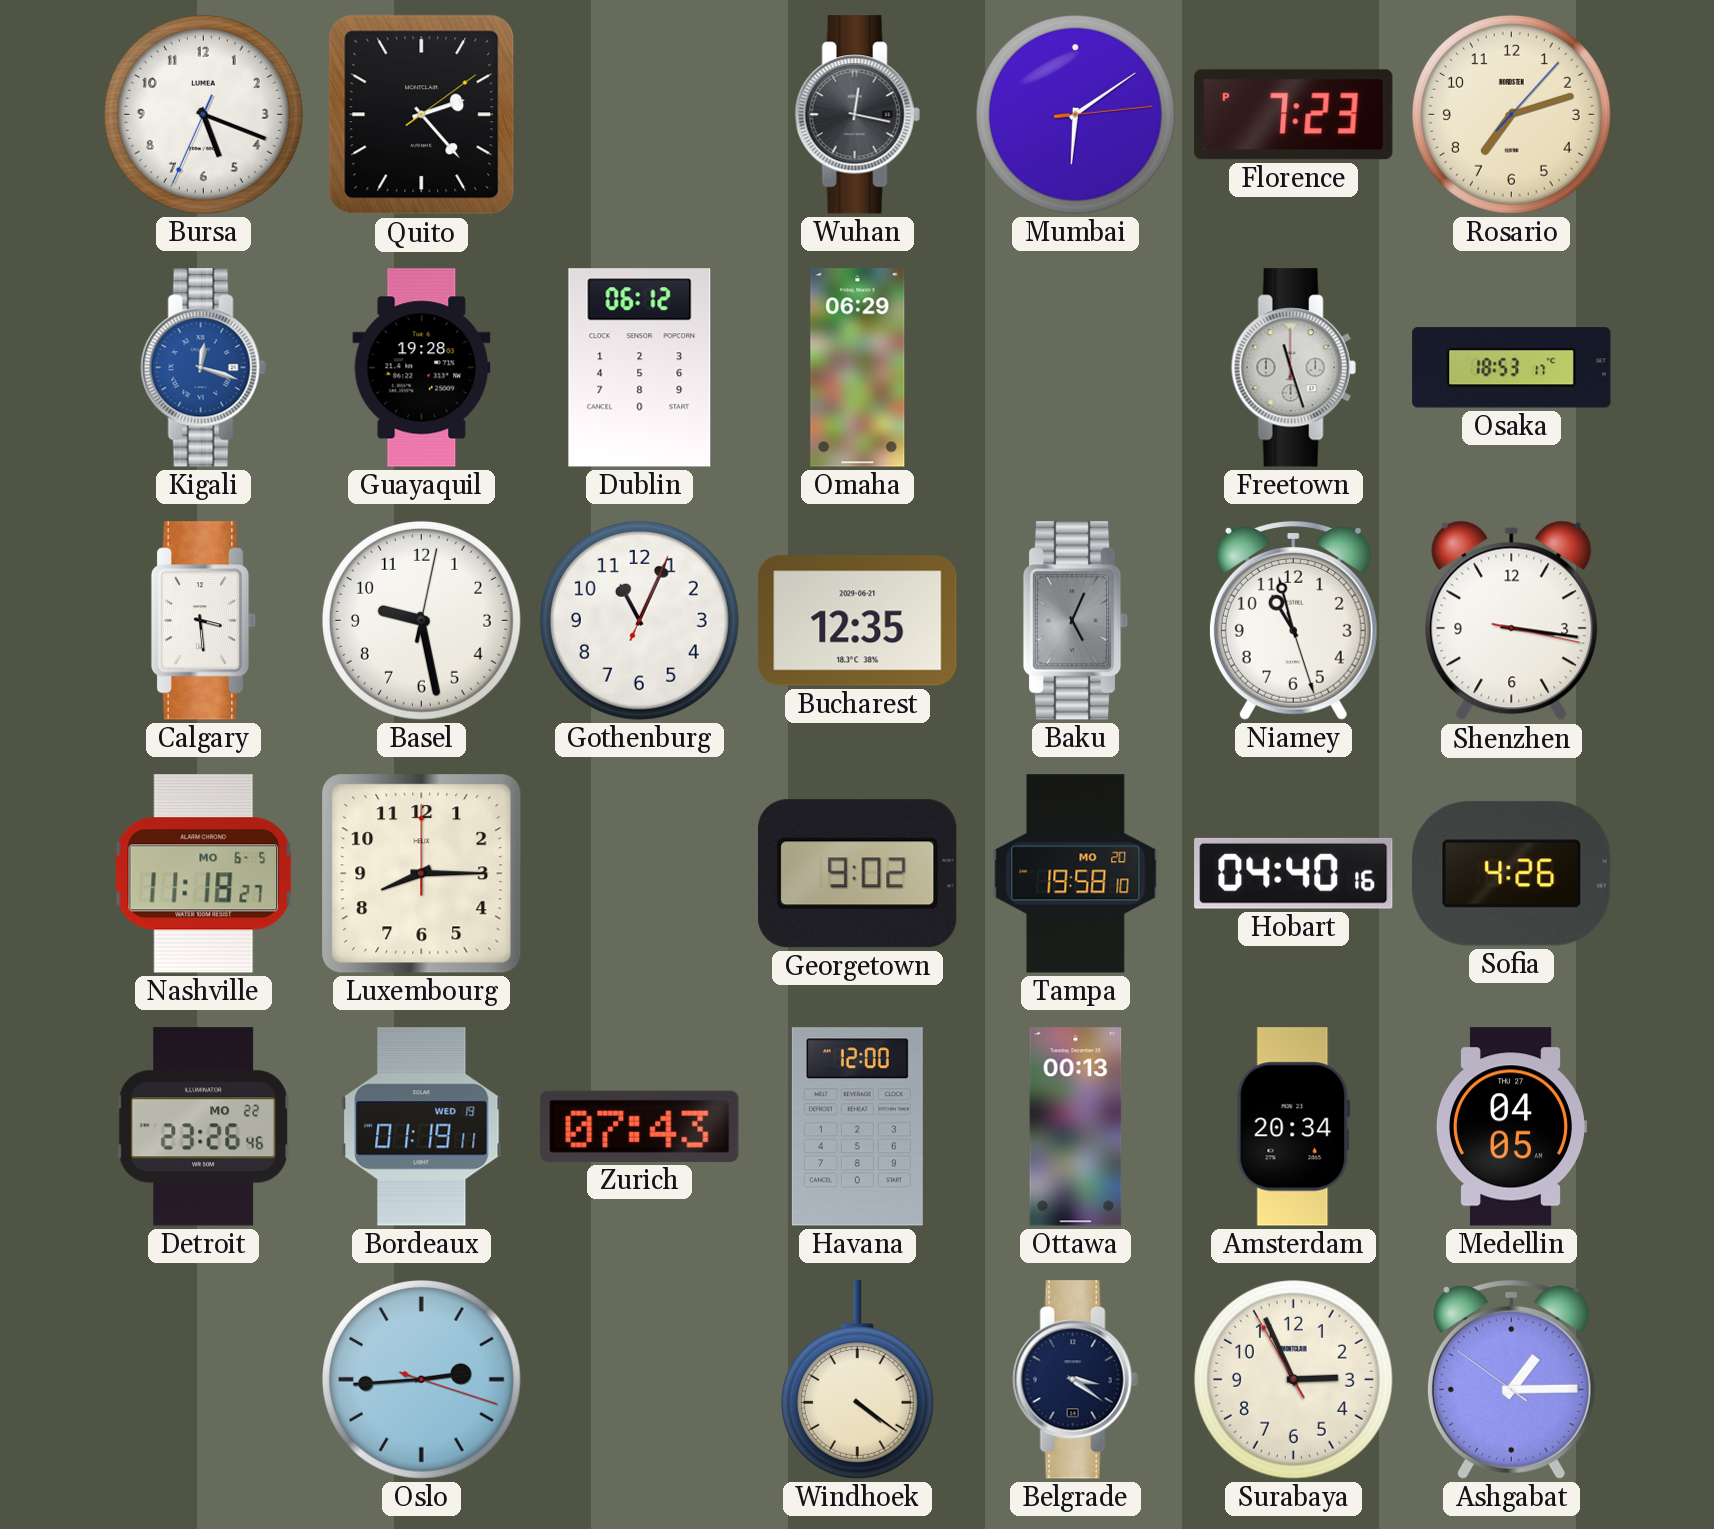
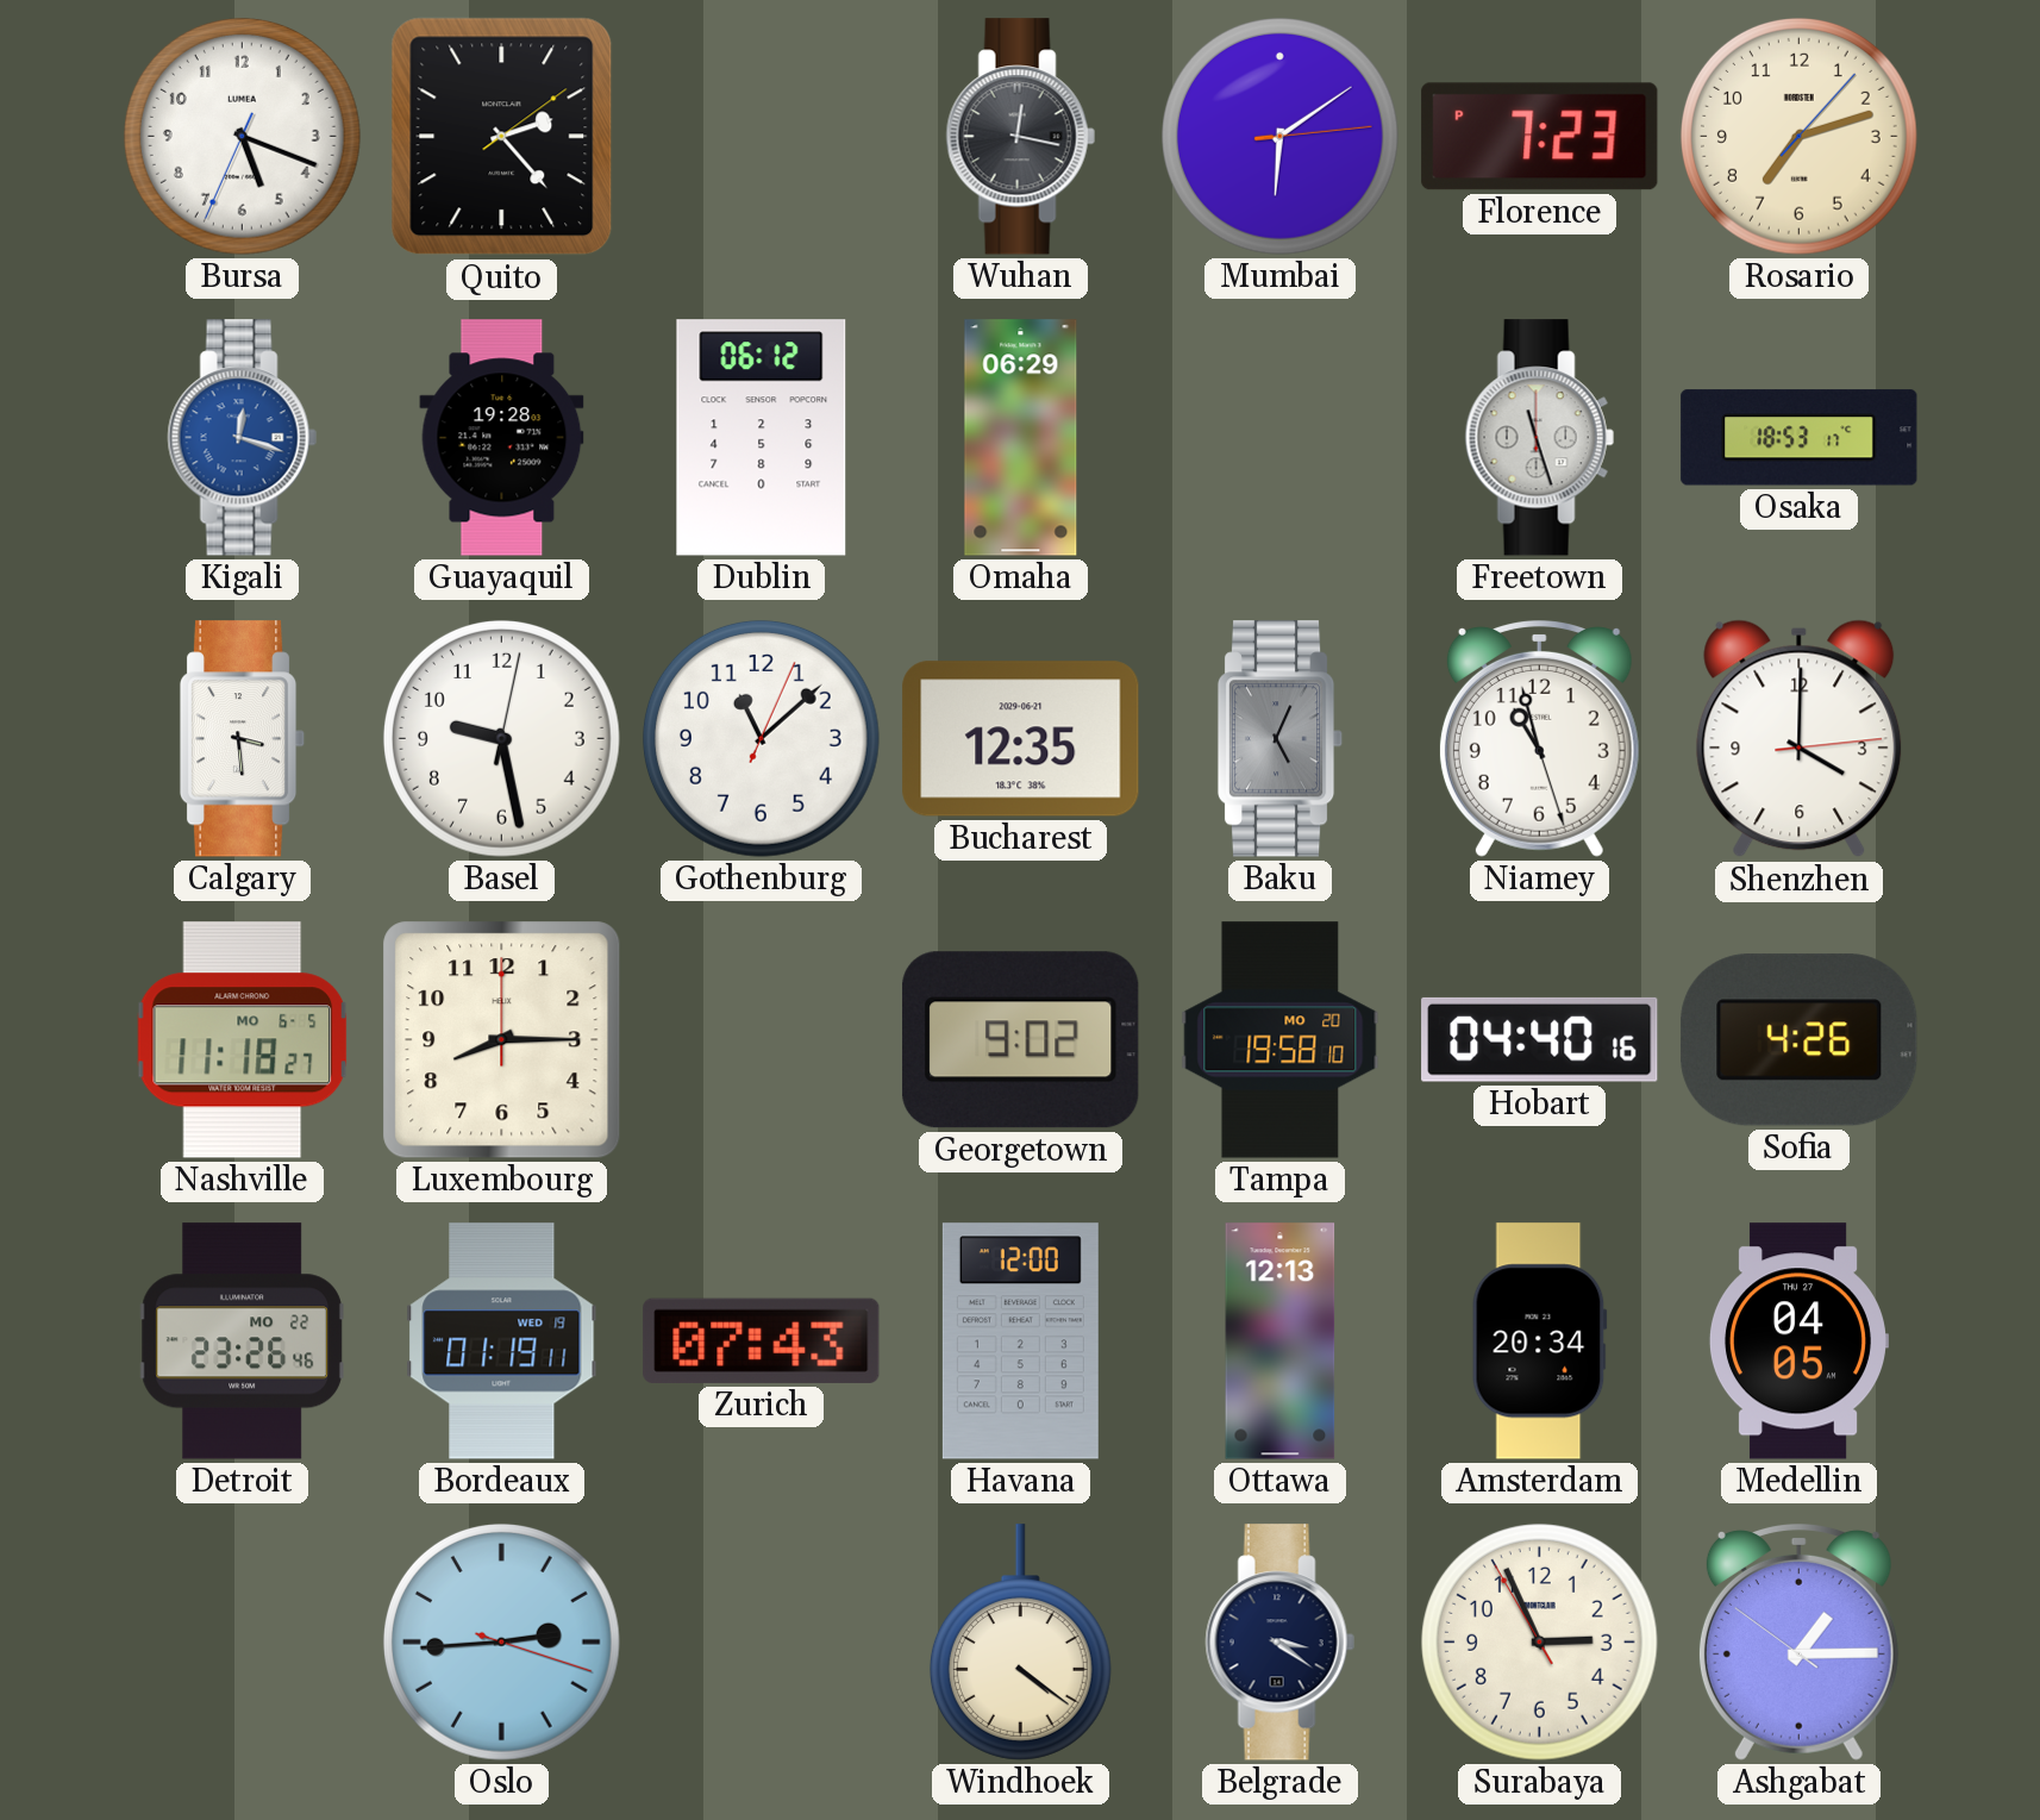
Gothenburg: 11:04 -> 11:08 (761, 738)
Shenzhen: 3:16 -> 4:00 (1800, 739)
Ottawa: 00:13 -> 12:13 (1281, 1341)
